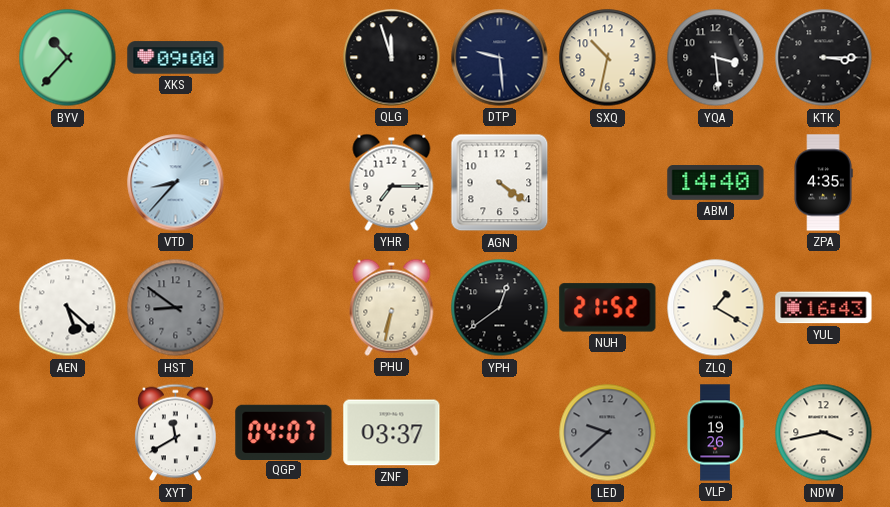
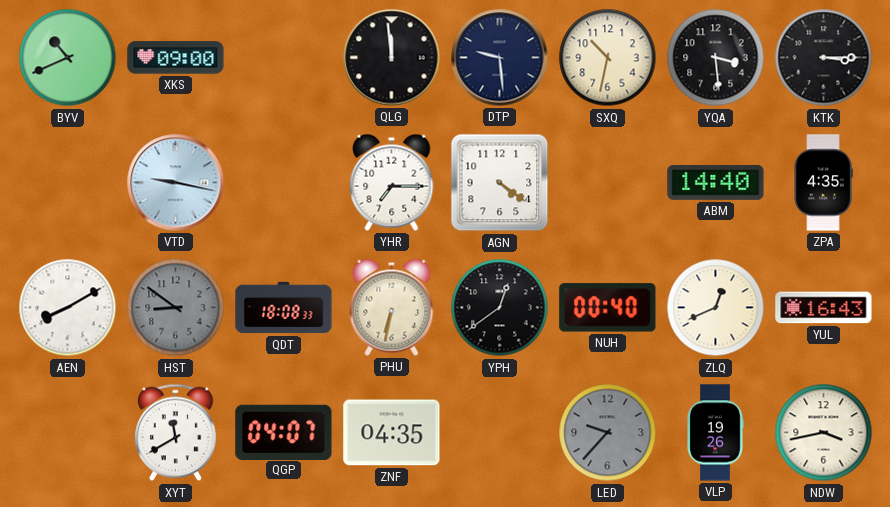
BYV: 10:37 -> 10:41 (68, 58)
QLG: 11:57 -> 11:59 (392, 58)
VTD: 8:37 -> 9:17 (176, 183)
AEN: 5:22 -> 8:10 (68, 308)
QDT: none -> 18:08 (284, 308)
NUH: 21:52 -> 00:40 (608, 308)
ZLQ: 1:20 -> 12:41 (716, 308)
ZNF: 03:37 -> 04:35 (392, 433)
LED: 9:38 -> 9:37 (608, 433)
